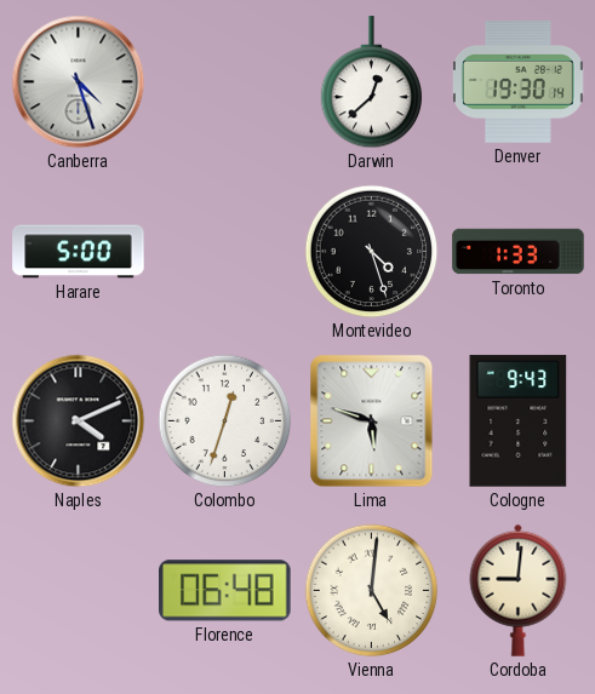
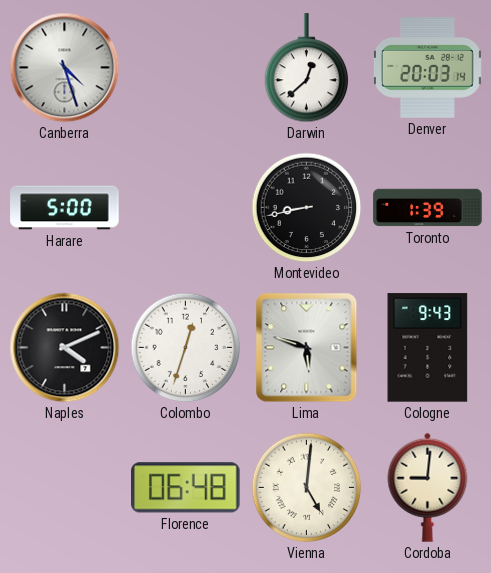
Denver: 19:30 -> 20:03 (427, 68)
Montevideo: 4:27 -> 8:43 (307, 208)
Toronto: 1:33 -> 1:39 (428, 208)
